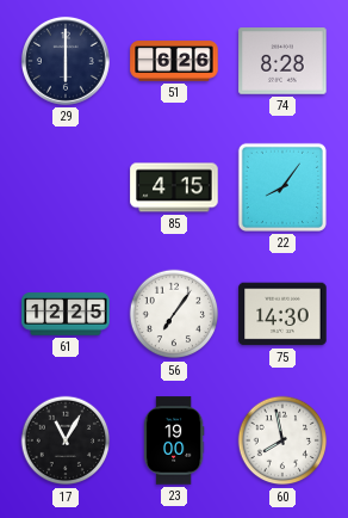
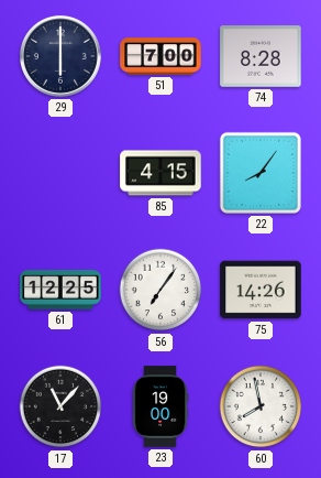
51: 6:26 -> 7:00 (160, 56)
75: 14:30 -> 14:26 (261, 290)
17: 11:05 -> 11:07 (60, 406)
